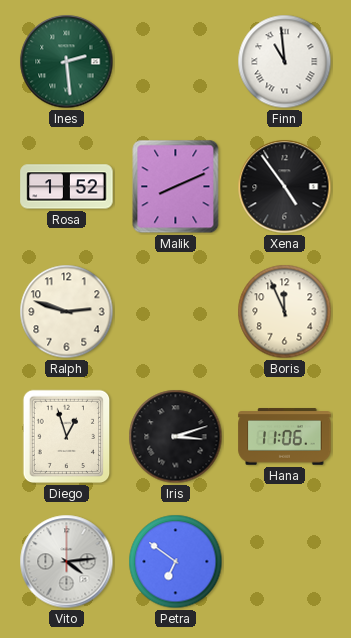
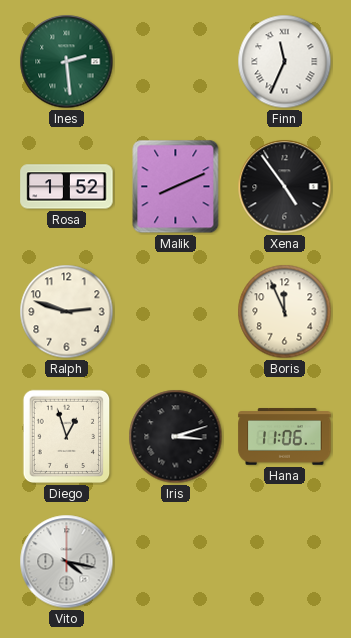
Finn: 10:59 -> 11:34 (285, 62)
Vito: 4:14 -> 4:17 (67, 562)
Petra: 6:51 -> none (176, 562)
